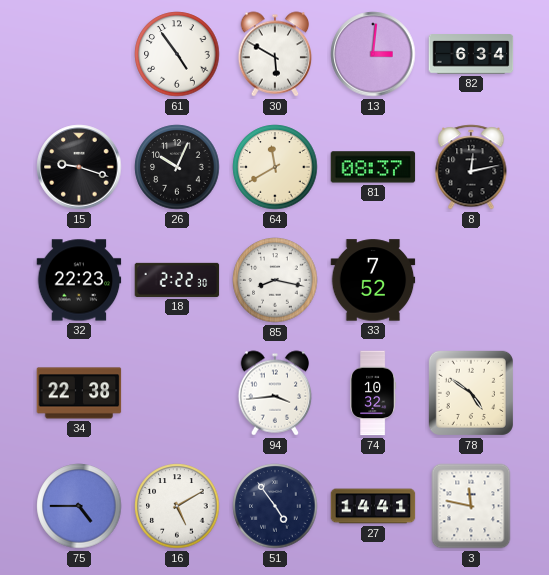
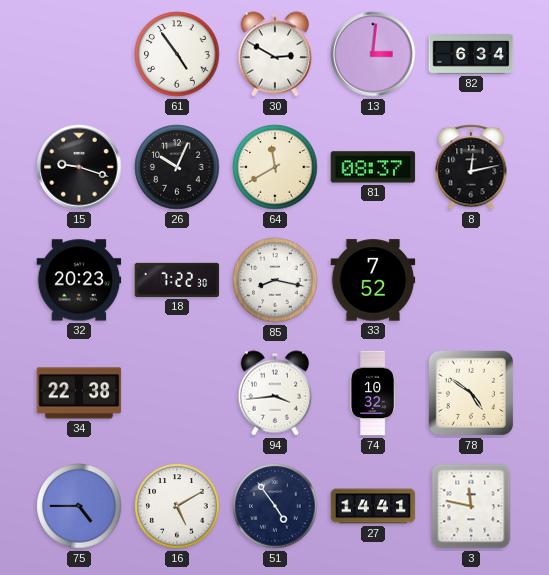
30: 5:50 -> 2:50 (275, 54)
32: 22:23 -> 20:23 (79, 280)
18: 2:22 -> 7:22 (177, 280)
